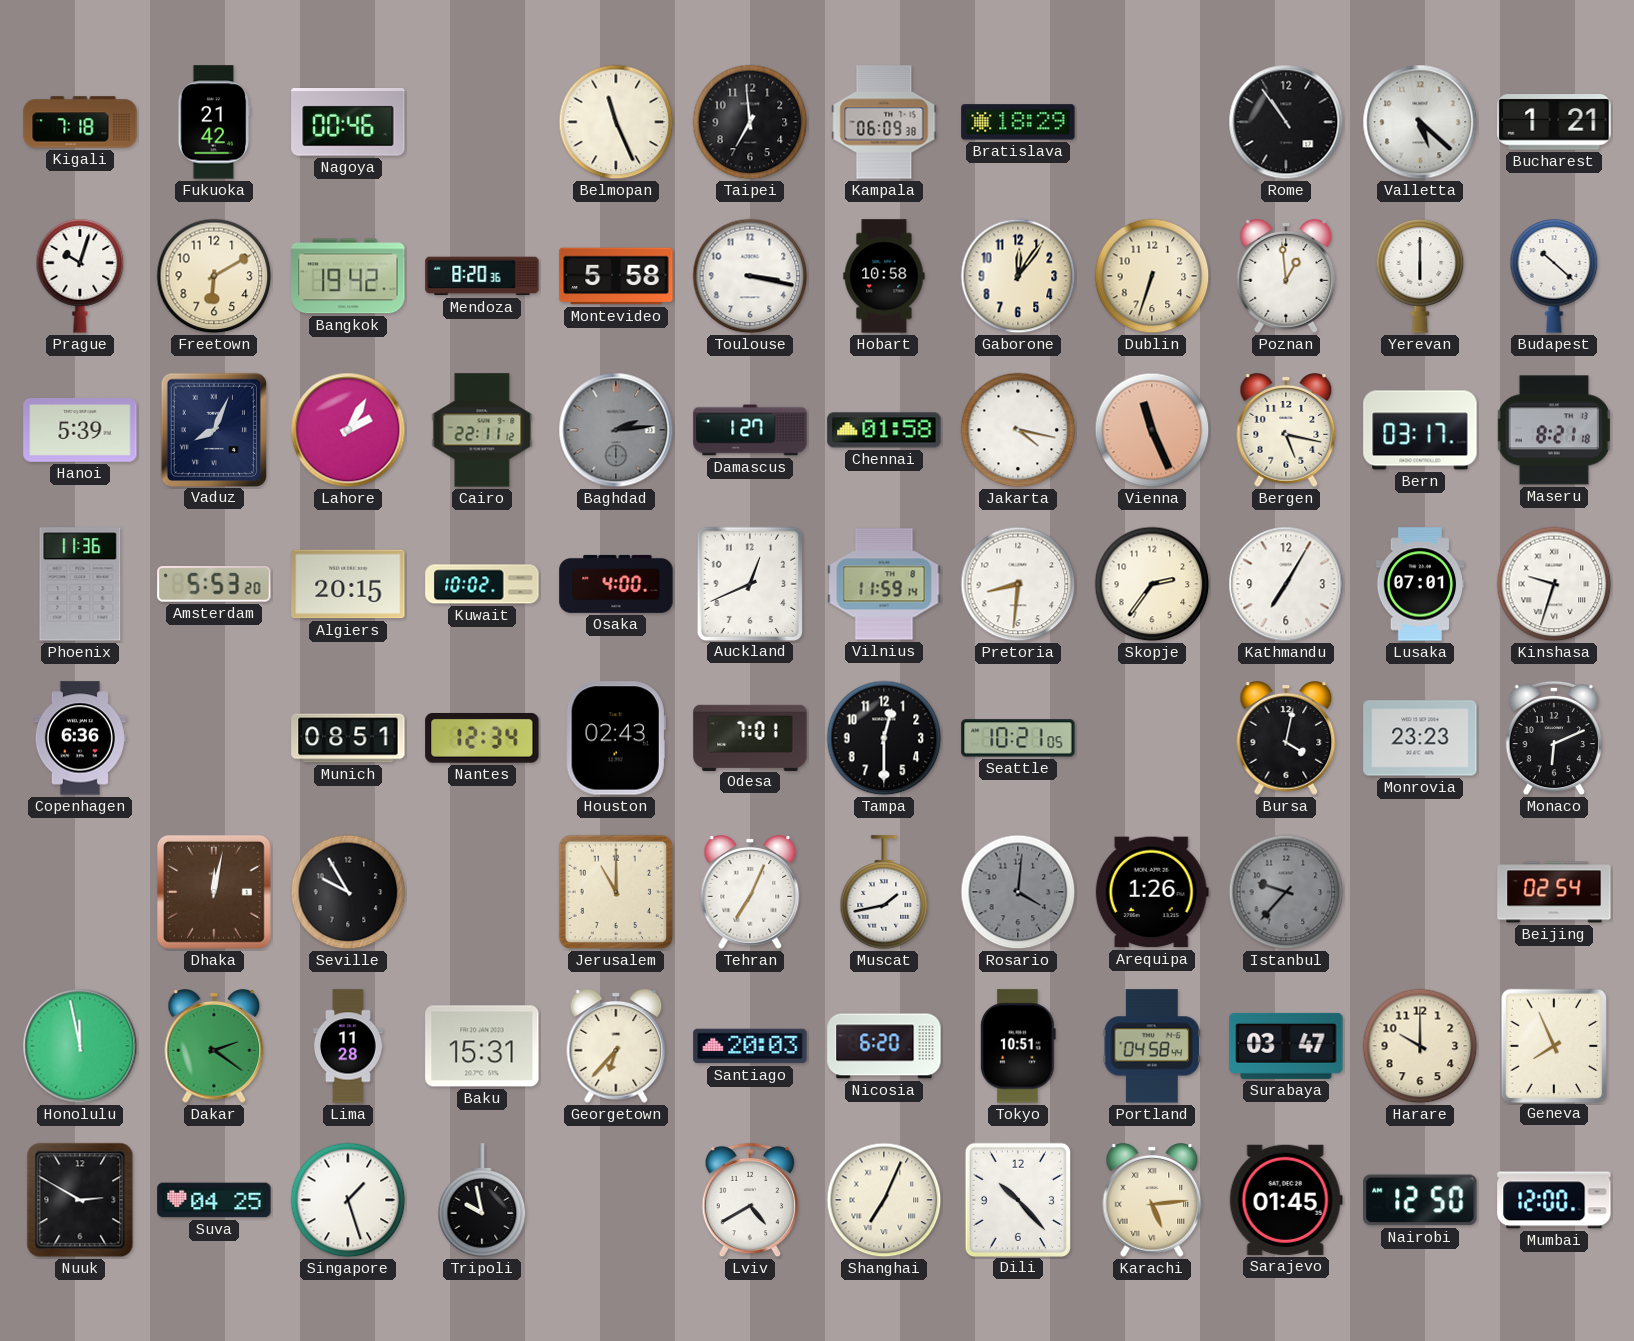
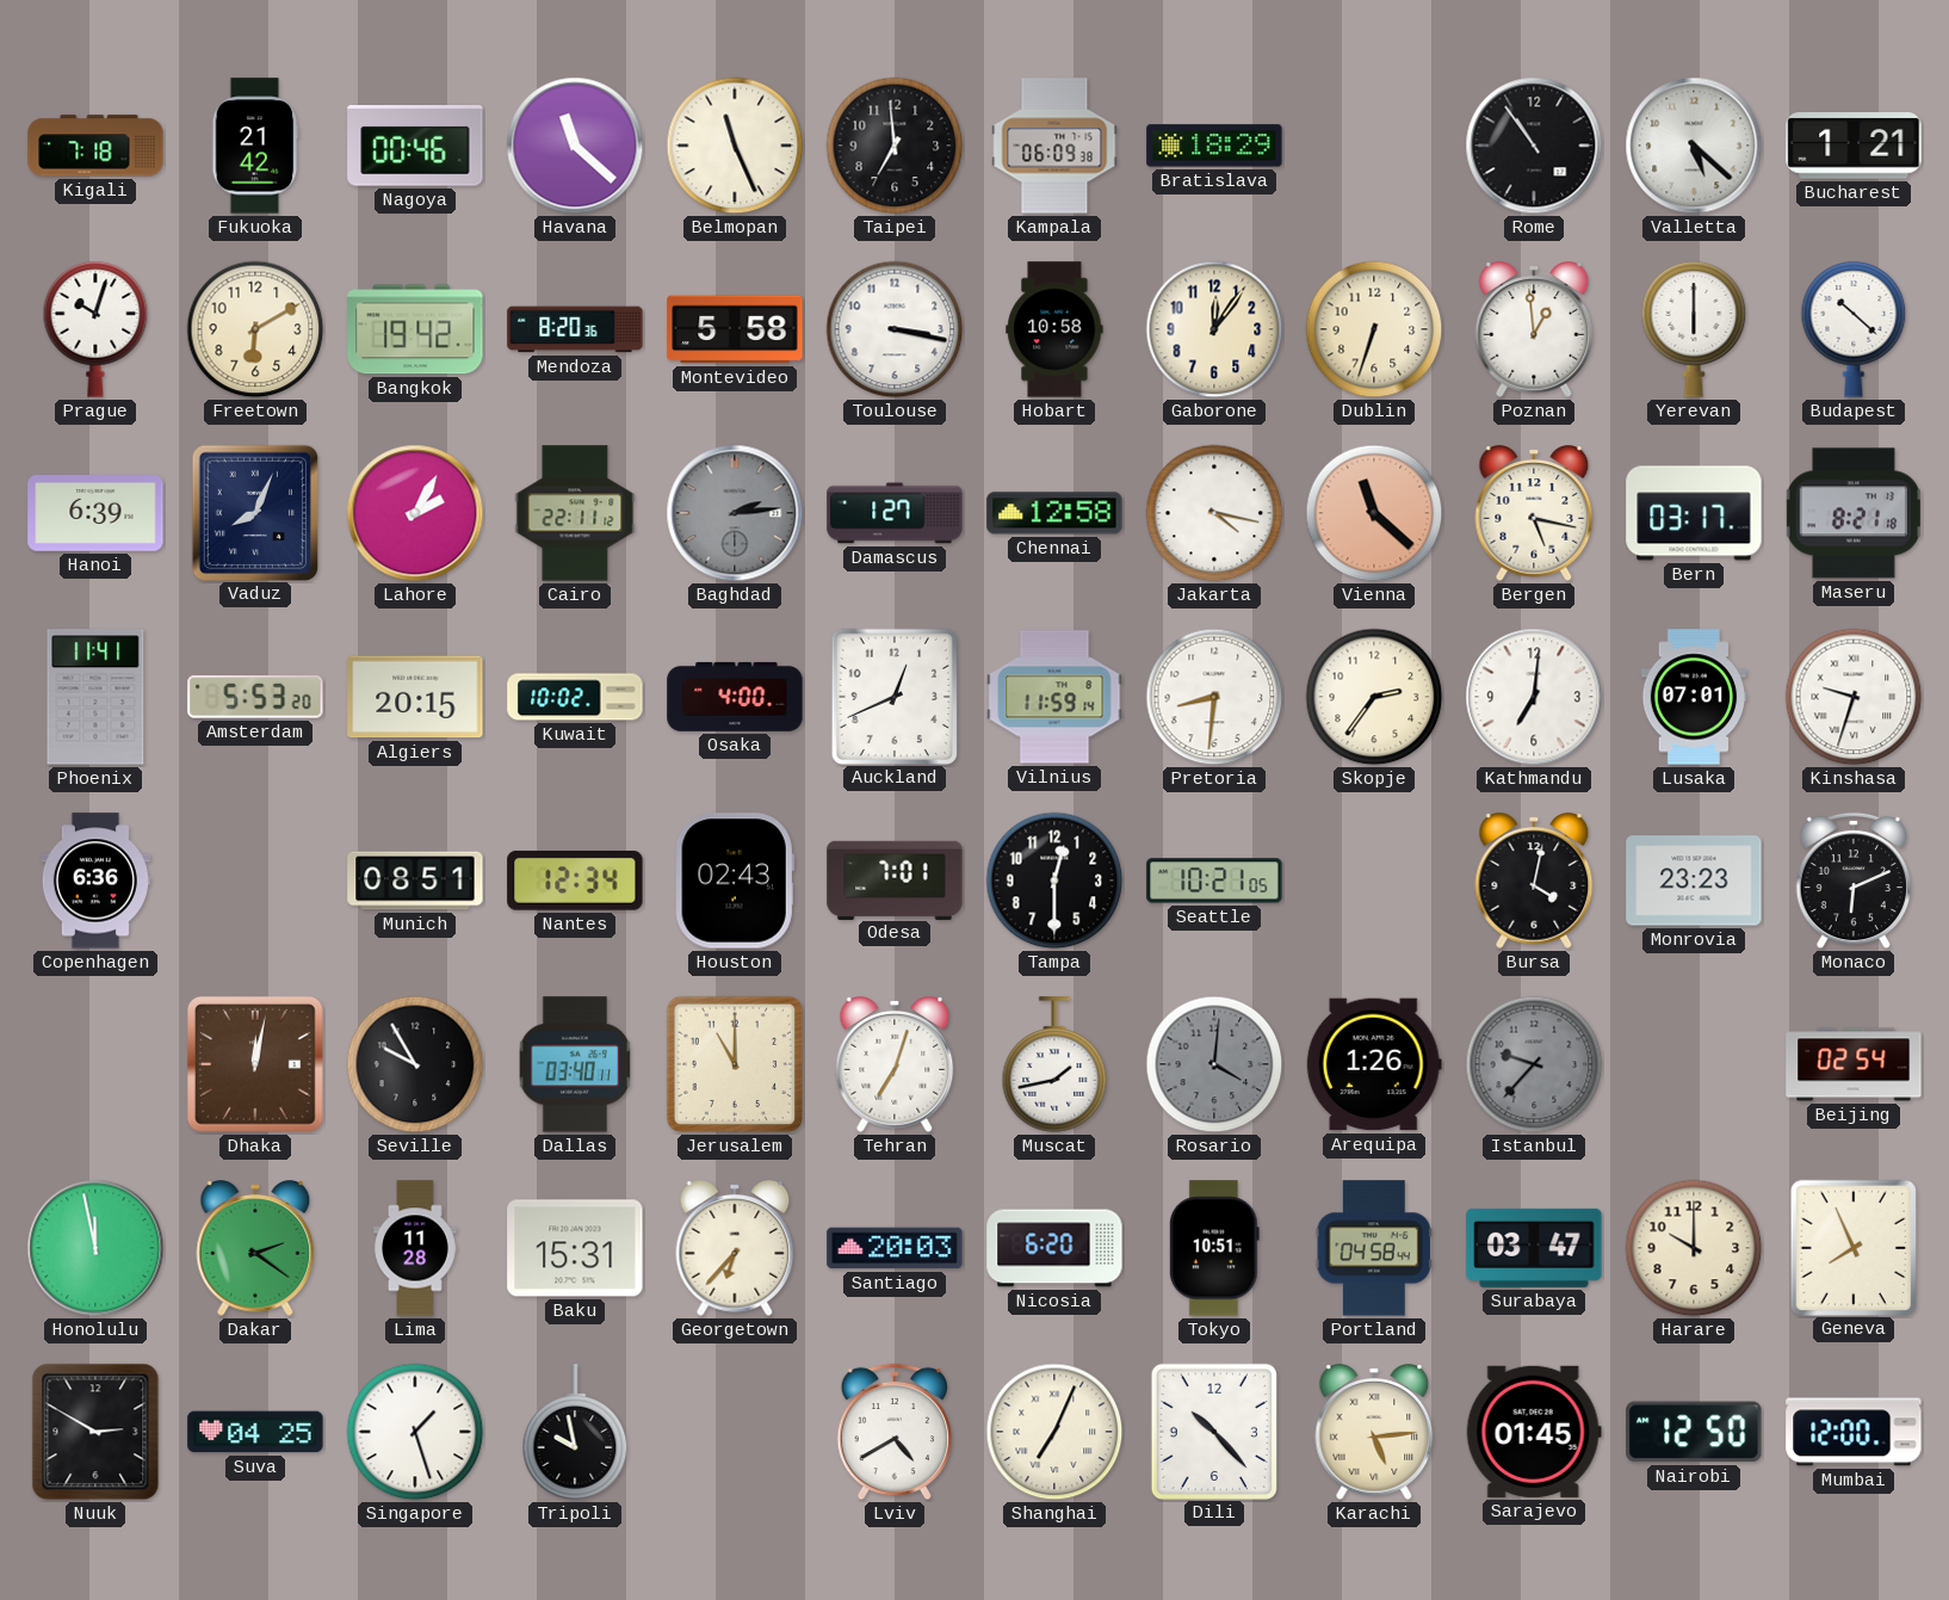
Havana: none -> 11:22 (575, 146)
Hanoi: 5:39 -> 6:39 (95, 514)
Chennai: 01:58 -> 12:58 (1054, 513)
Vienna: 11:26 -> 11:22 (1374, 513)
Phoenix: 11:36 -> 11:41 (95, 697)
Kathmandu: 7:05 -> 7:01 (1534, 697)
Dallas: none -> 03:40 (575, 1064)
Tehran: 7:04 -> 7:03 (895, 1064)
